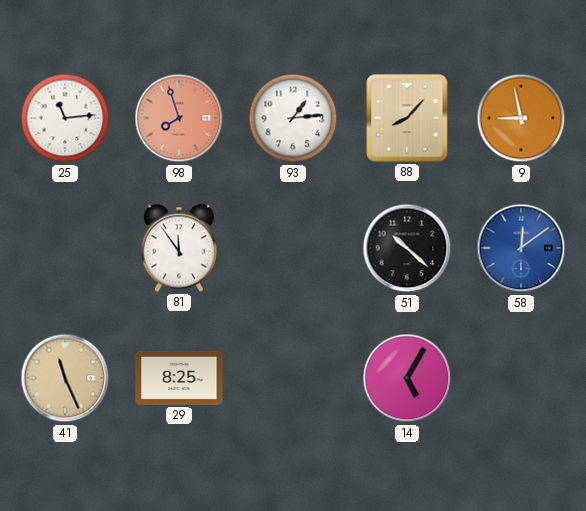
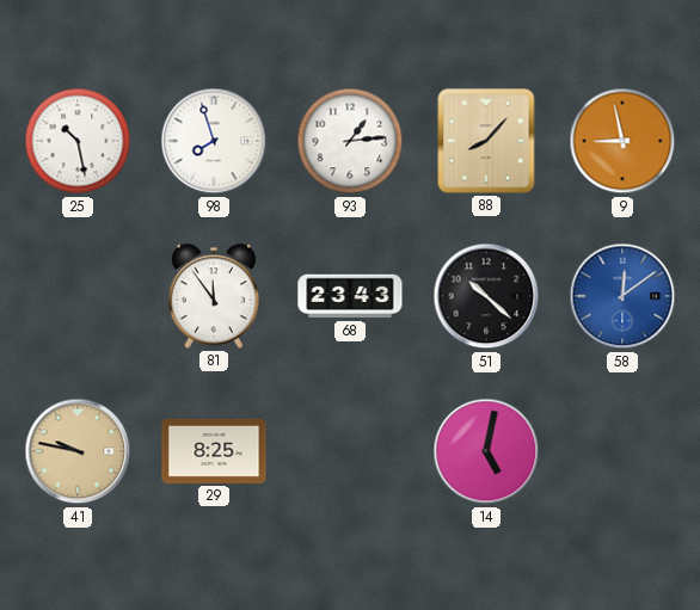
25: 11:14 -> 10:28 (78, 141)
98 dial: salmon -> white (214, 141)
68: none -> 23:43 (350, 296)
41: 11:26 -> 9:47 (78, 451)
14: 5:05 -> 5:02 (486, 451)
